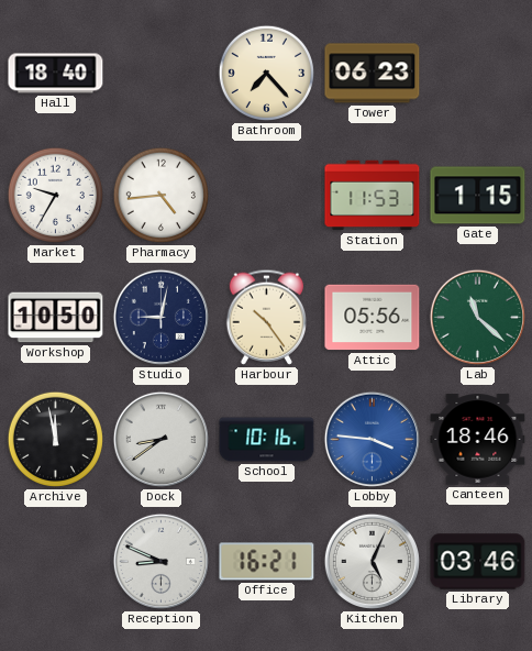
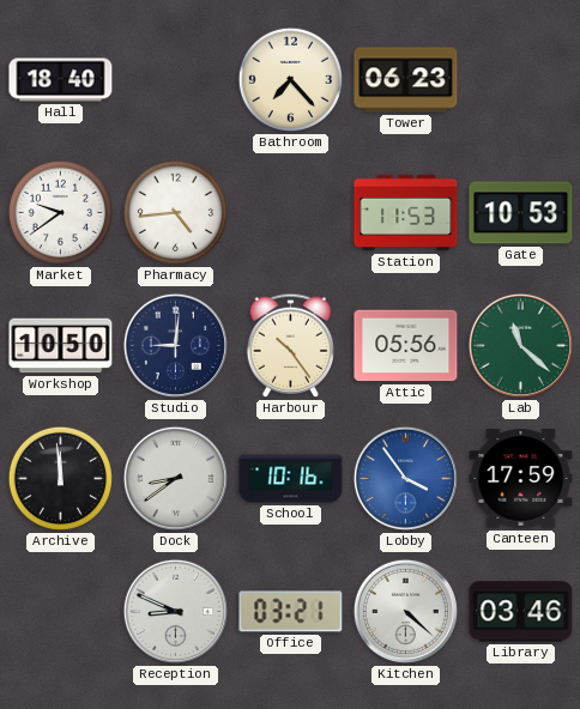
Market: 9:35 -> 9:39 (61, 213)
Gate: 1:15 -> 10:53 (521, 213)
Studio: 9:02 -> 9:01 (175, 345)
Archive: 11:58 -> 11:59 (61, 479)
Lobby: 3:46 -> 3:54 (405, 478)
Canteen: 18:46 -> 17:59 (521, 479)
Office: 16:21 -> 03:21 (291, 612)
Kitchen: 5:04 -> 4:22 (405, 611)
